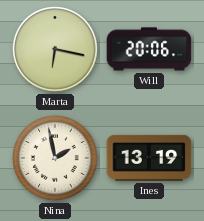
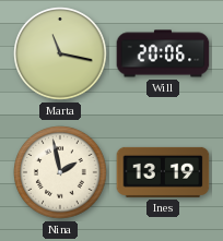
Marta: 6:17 -> 11:17 (60, 53)
